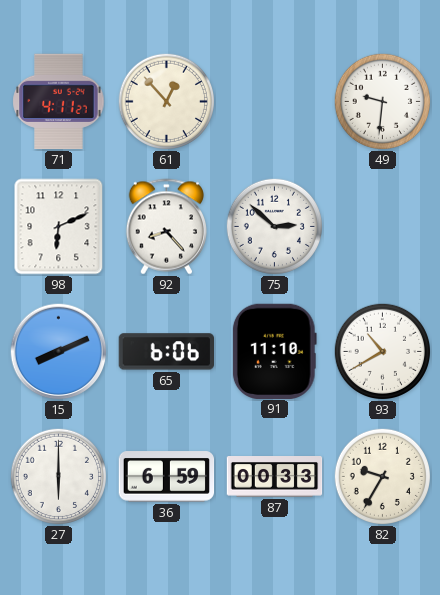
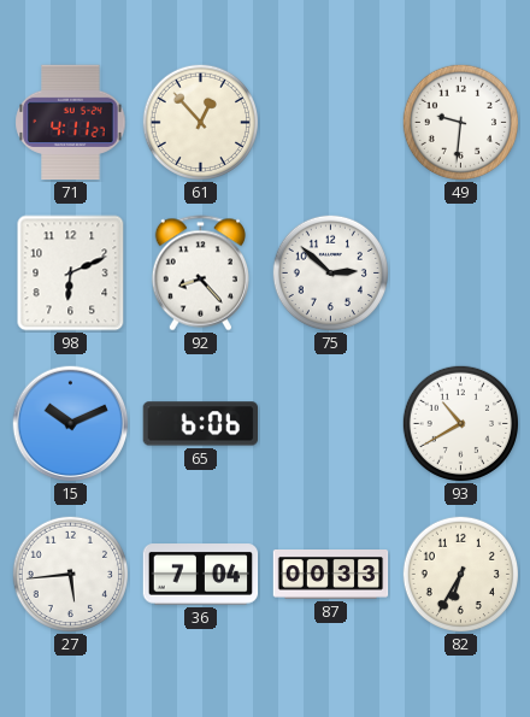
15: 8:11 -> 10:11 (71, 424)
91: 11:10 -> none (274, 351)
27: 6:00 -> 5:44 (70, 574)
36: 6:59 -> 7:04 (201, 575)
82: 9:35 -> 6:35 (460, 574)
